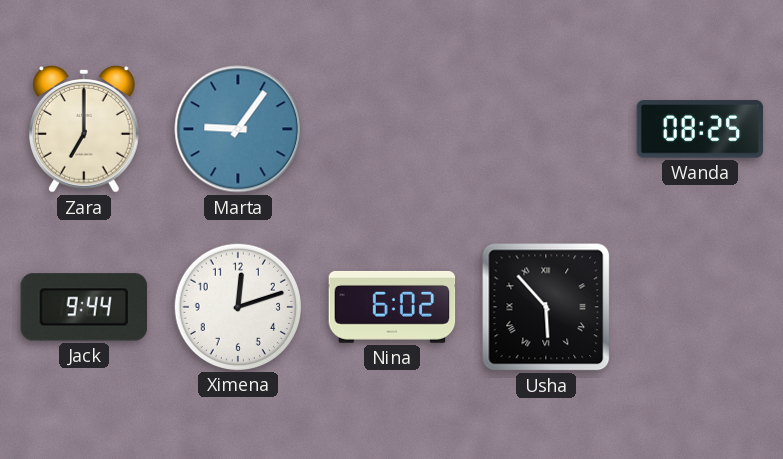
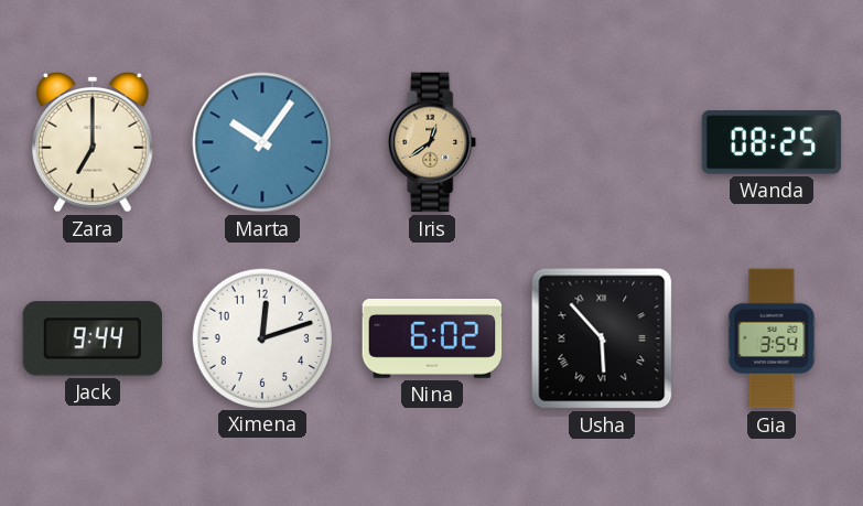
Marta: 9:06 -> 10:06 (262, 142)
Iris: none -> 12:39 (433, 142)
Gia: none -> 3:54 (772, 338)
